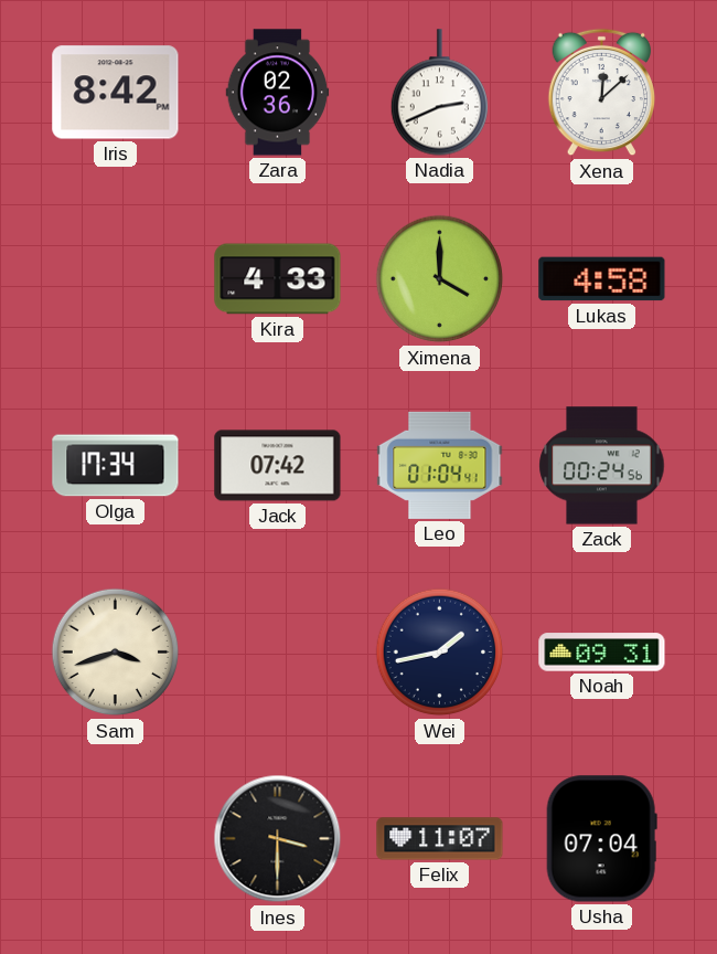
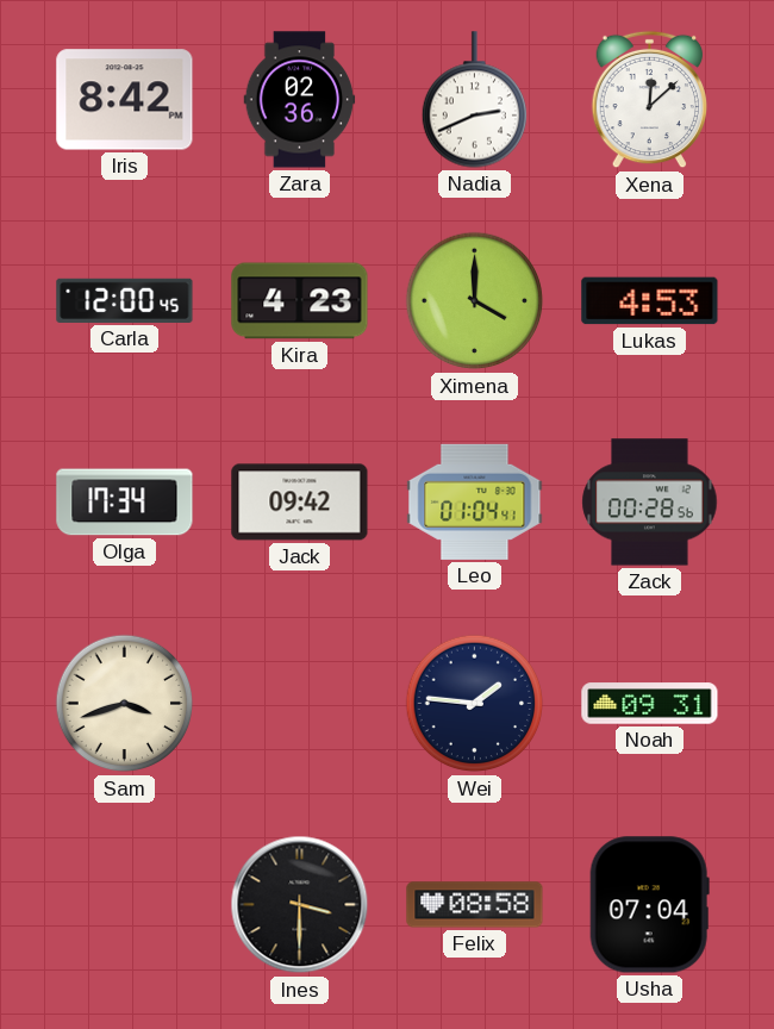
Carla: none -> 12:00 (125, 300)
Kira: 4:33 -> 4:23 (300, 301)
Lukas: 4:58 -> 4:53 (650, 301)
Jack: 07:42 -> 09:42 (300, 503)
Zack: 00:24 -> 00:28 (650, 503)
Wei: 1:43 -> 1:46 (475, 704)
Felix: 11:07 -> 08:58 (475, 905)
